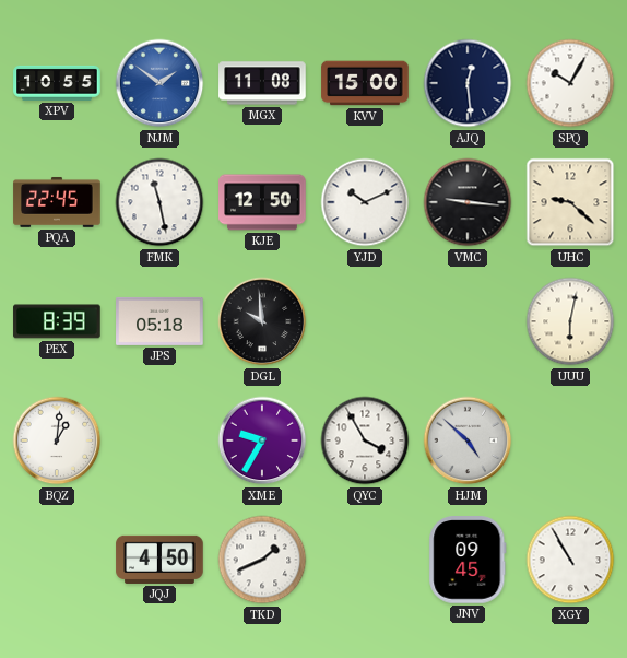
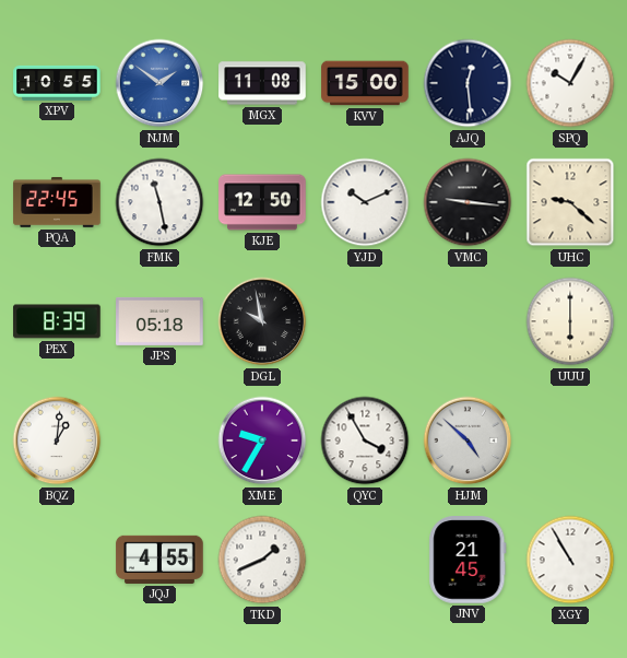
DGL: 9:59 -> 9:58 (262, 321)
UUU: 6:02 -> 6:00 (570, 321)
JQJ: 4:50 -> 4:55 (159, 560)
JNV: 09:45 -> 21:45 (468, 560)
